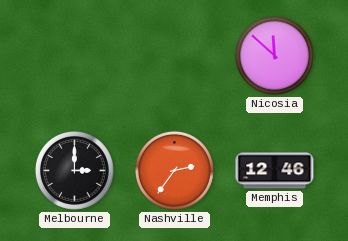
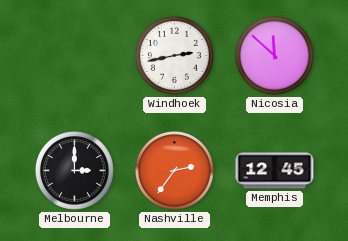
Windhoek: none -> 2:43 (174, 55)
Memphis: 12:46 -> 12:45 (275, 171)
